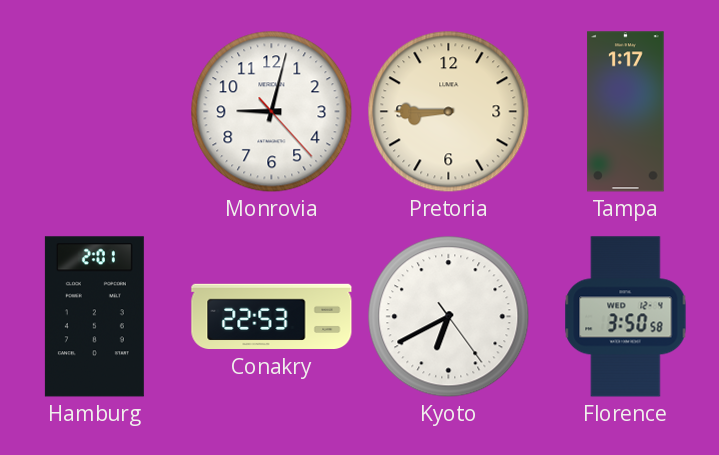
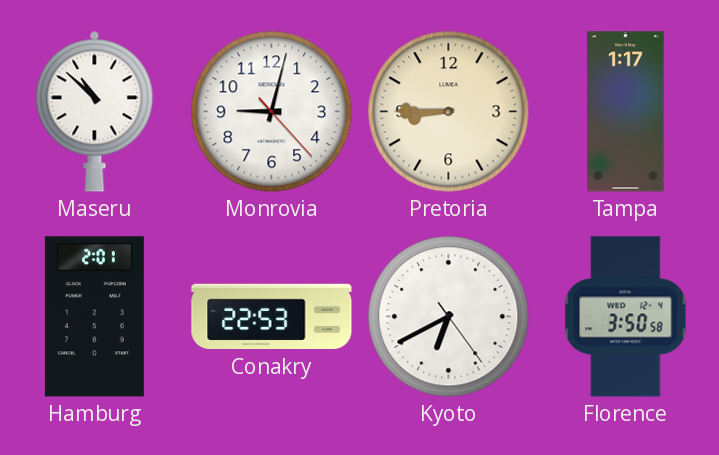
Maseru: none -> 10:52 (95, 111)
